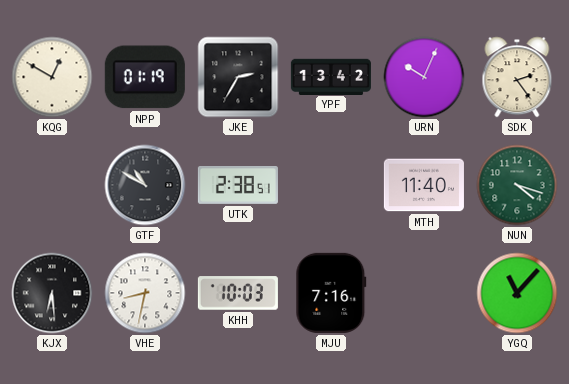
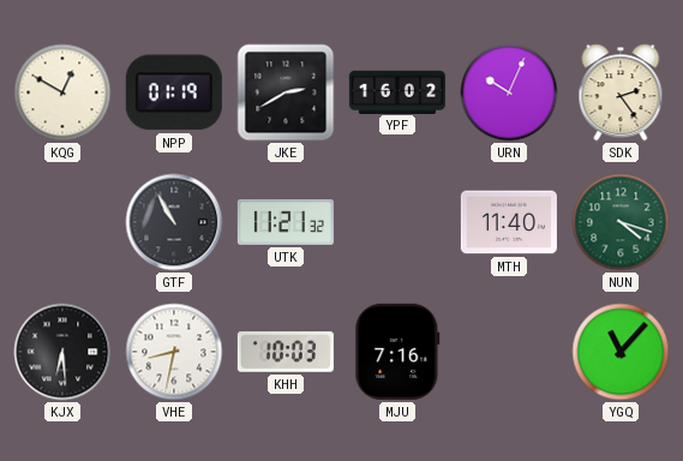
JKE: 2:35 -> 2:40 (286, 92)
YPF: 13:42 -> 16:02 (397, 91)
GTF: 10:50 -> 10:55 (174, 222)
UTK: 2:38 -> 11:21 (286, 223)
